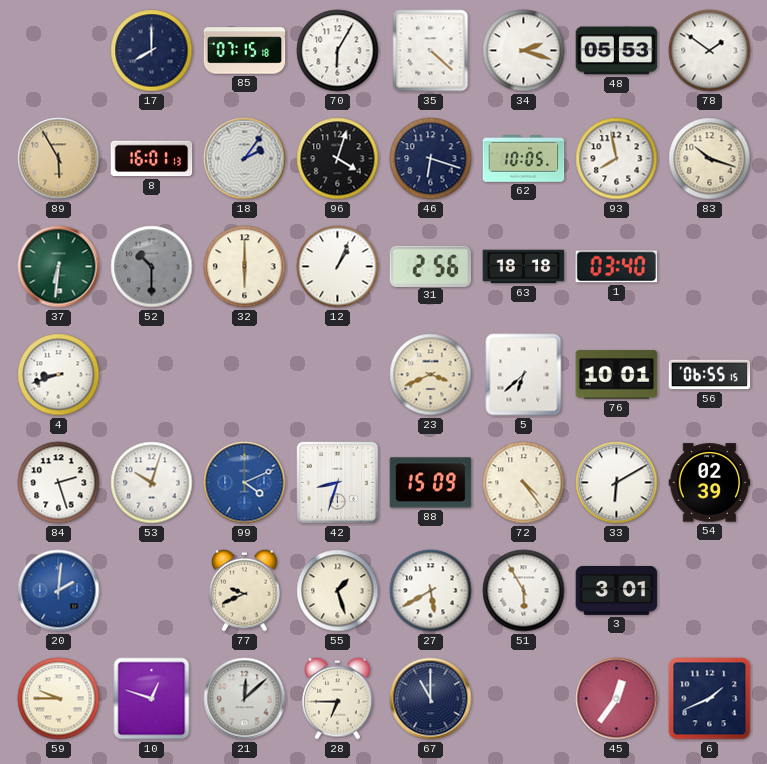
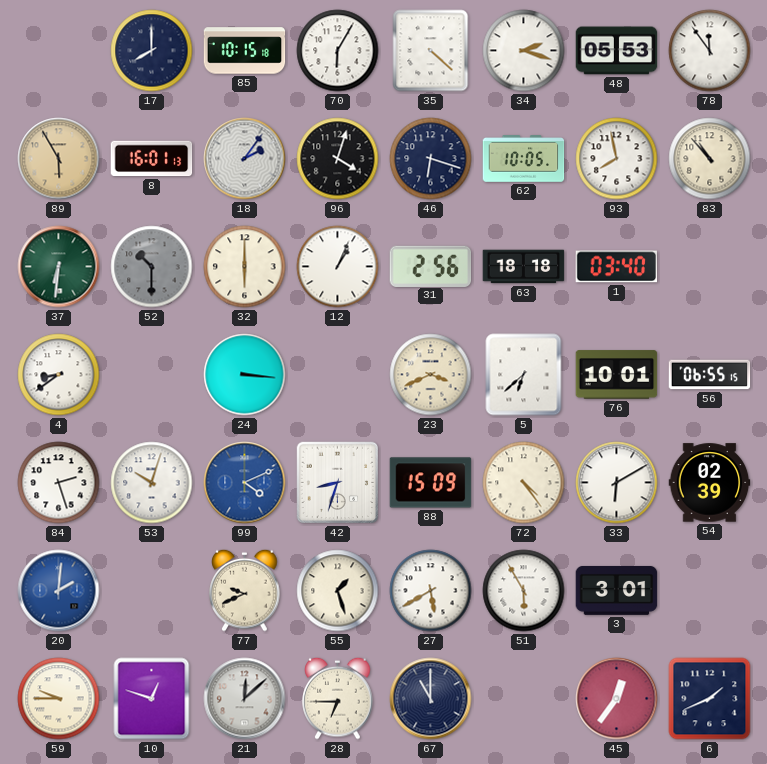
85: 07:15 -> 10:15 (245, 51)
78: 1:51 -> 11:54 (710, 51)
83: 10:18 -> 10:53 (710, 159)
4: 8:42 -> 8:39 (59, 375)
24: none -> 3:16 (245, 375)
